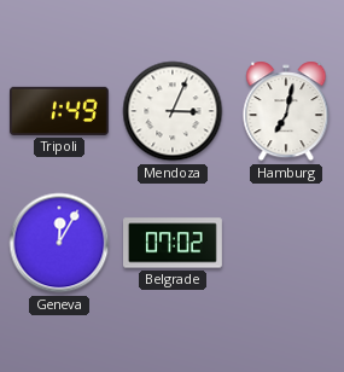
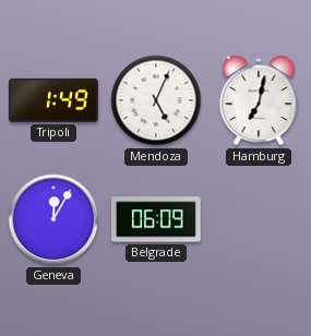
Mendoza: 3:04 -> 5:04 (156, 100)
Belgrade: 07:02 -> 06:09 (157, 219)
